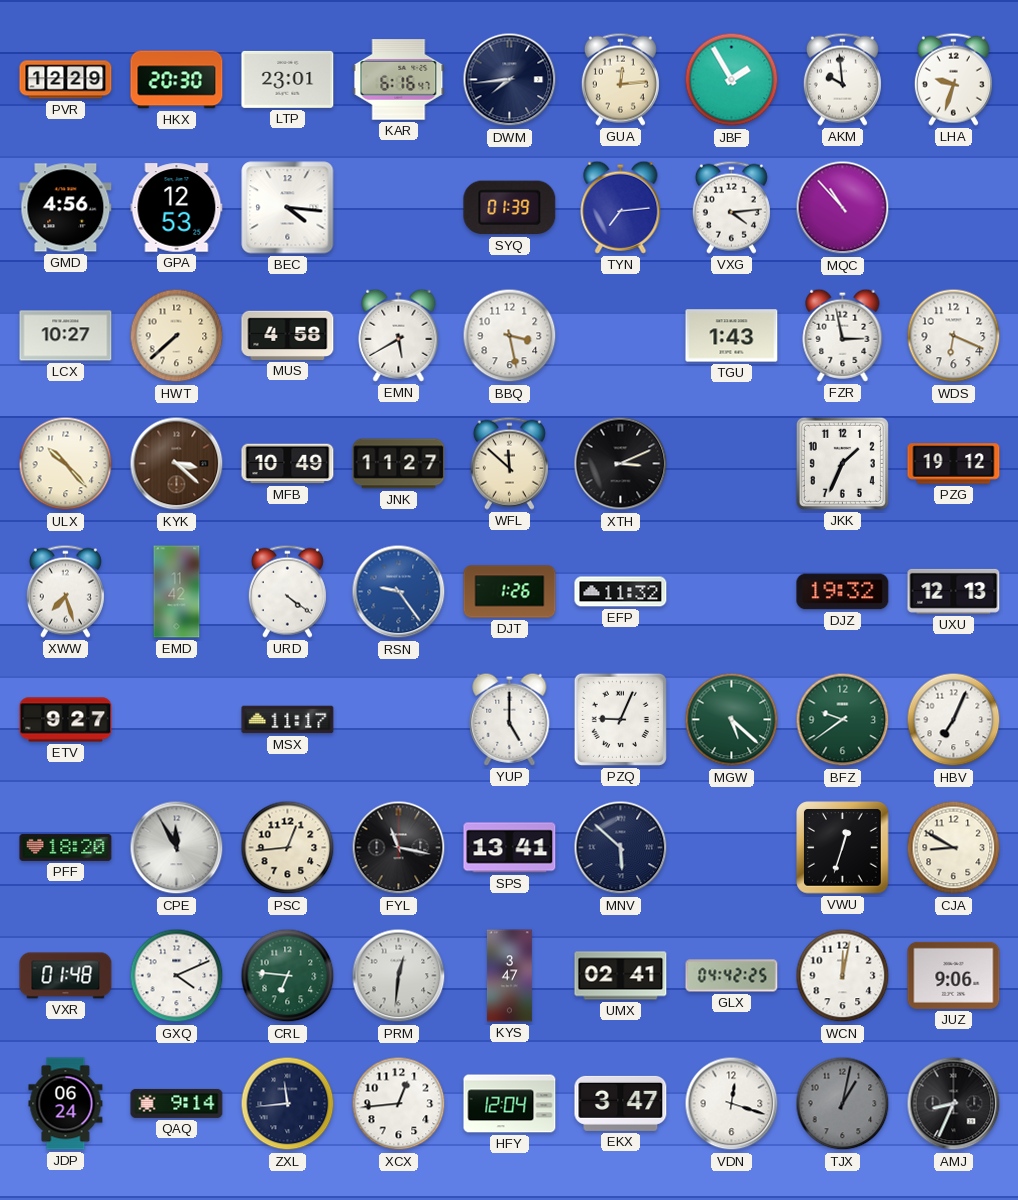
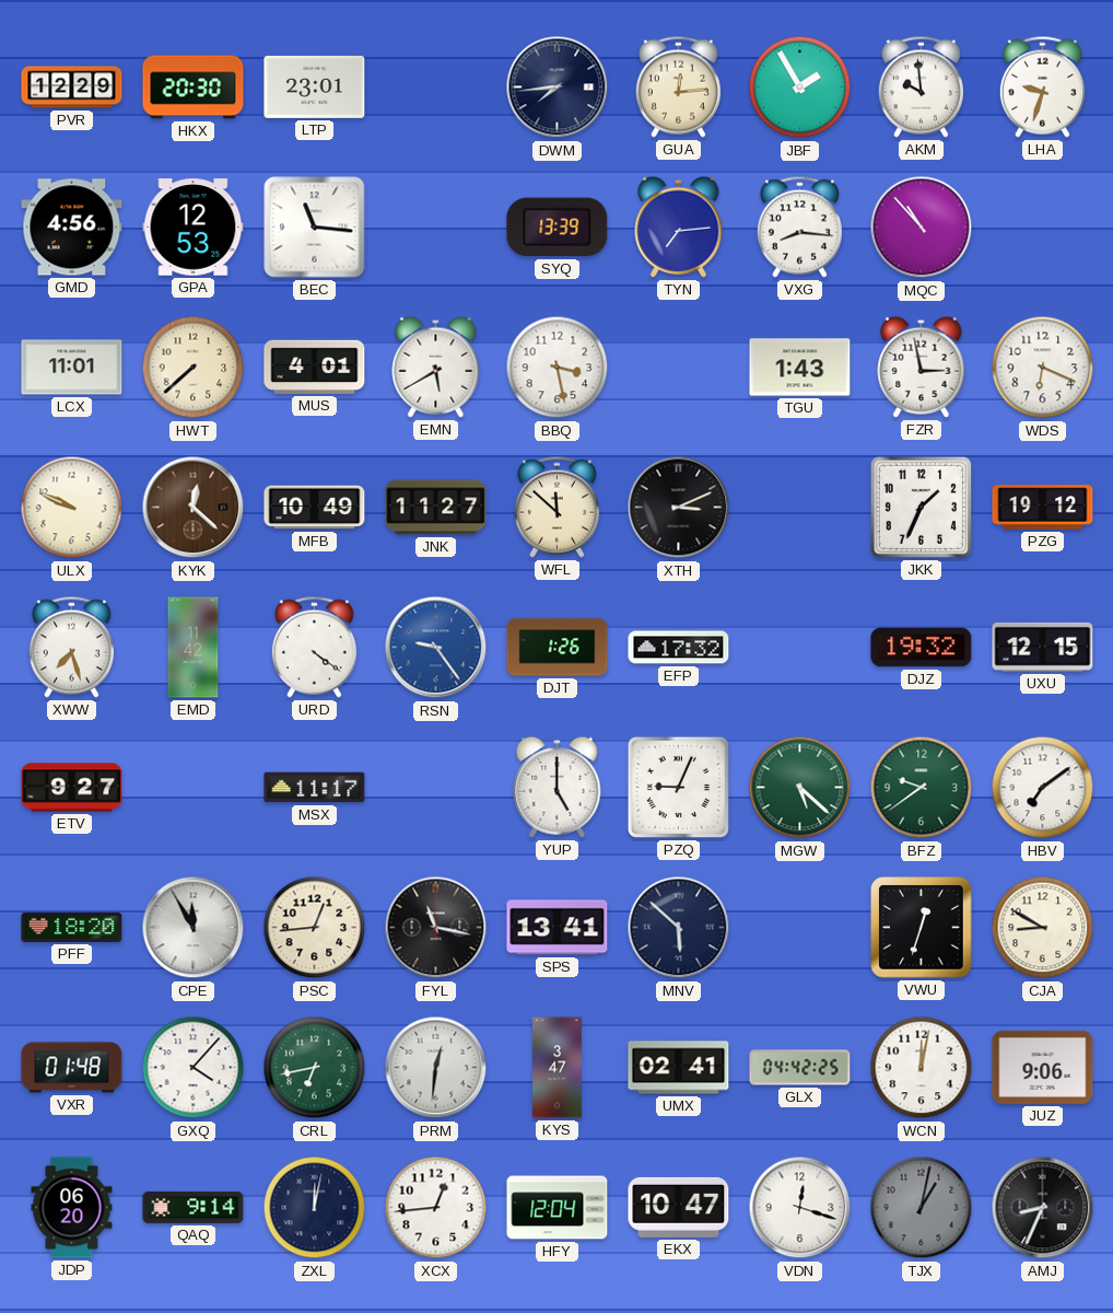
KAR: 6:16 -> none (399, 80)
BEC: 4:16 -> 11:16 (315, 228)
SYQ: 01:39 -> 13:39 (558, 228)
VXG: 4:14 -> 8:16 (799, 226)
LCX: 10:27 -> 11:01 (72, 368)
MUS: 4:58 -> 4:01 (315, 367)
ULX: 10:23 -> 9:49 (72, 508)
KYK: 3:22 -> 12:22 (194, 508)
EFP: 11:32 -> 17:32 (679, 648)
UXU: 12:13 -> 12:15 (1043, 647)
HBV: 7:04 -> 7:09 (1043, 788)
GXQ: 4:11 -> 4:07 (194, 1068)
CRL: 6:46 -> 6:43 (315, 1068)
JDP: 06:24 -> 06:20 (72, 1208)
ZXL: 11:44 -> 12:02 (315, 1208)
EKX: 3:47 -> 10:47 (679, 1207)
